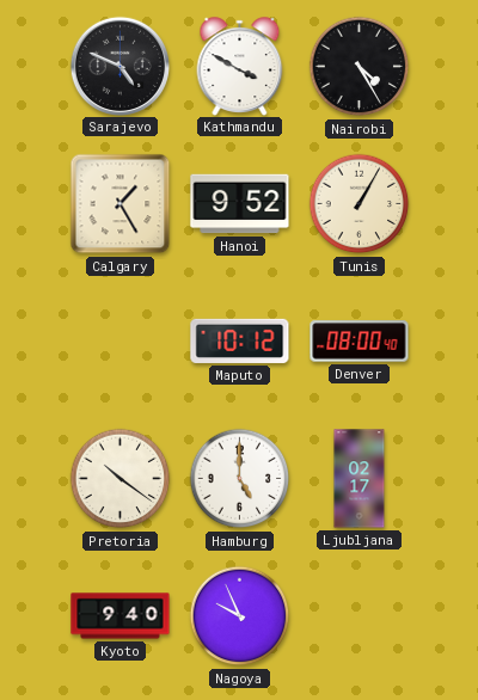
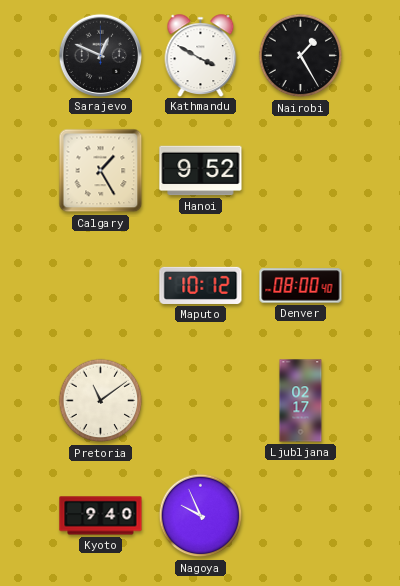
Sarajevo: 4:49 -> 12:49 (100, 55)
Nairobi: 4:25 -> 1:25 (301, 56)
Tunis: 1:05 -> none (360, 204)
Pretoria: 10:21 -> 11:09 (101, 401)
Hamburg: 5:00 -> none (240, 479)
